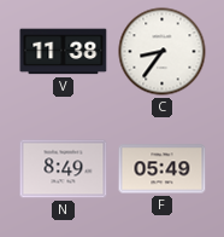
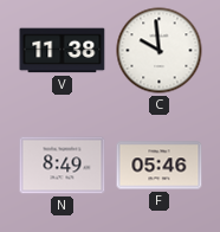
C: 8:36 -> 9:59 (160, 51)
F: 05:49 -> 05:46 (160, 166)
